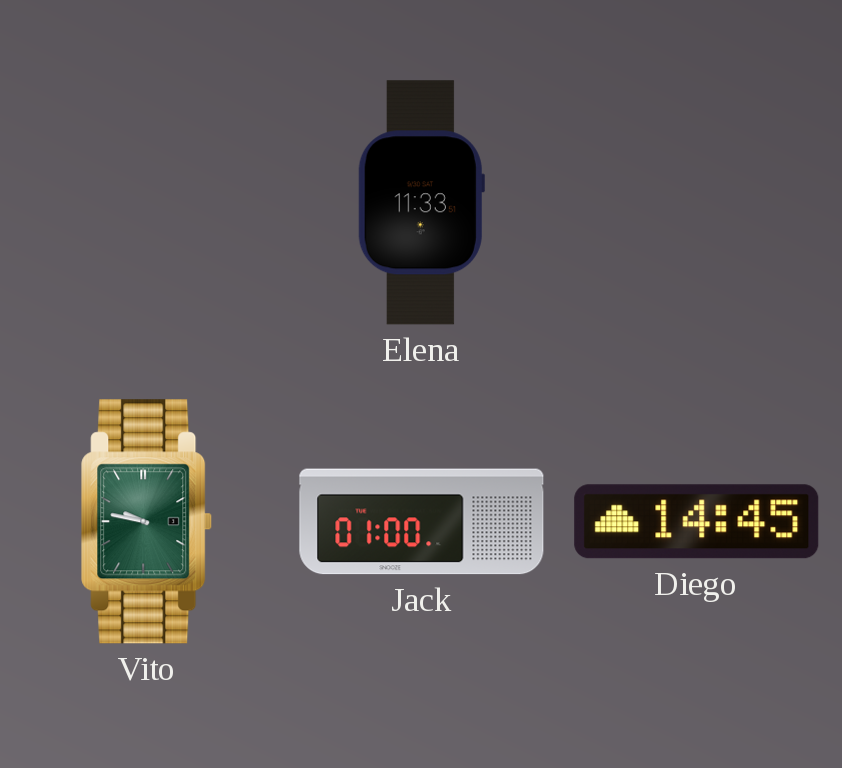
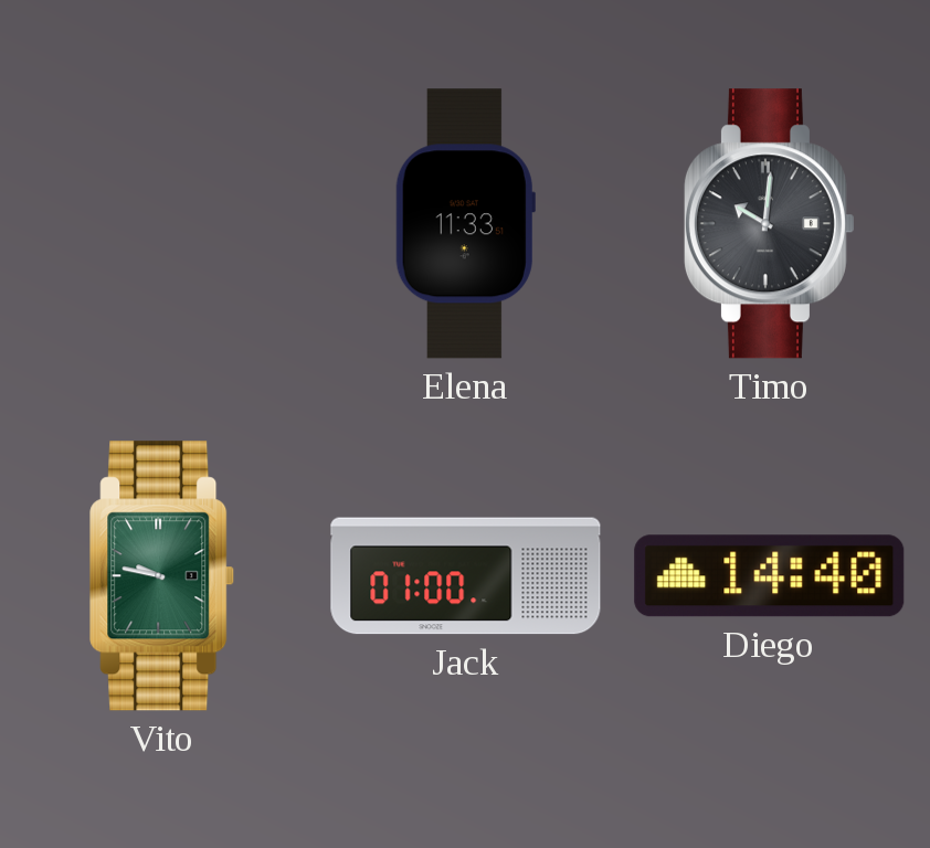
Timo: none -> 10:01 (769, 224)
Diego: 14:45 -> 14:40 (770, 576)
